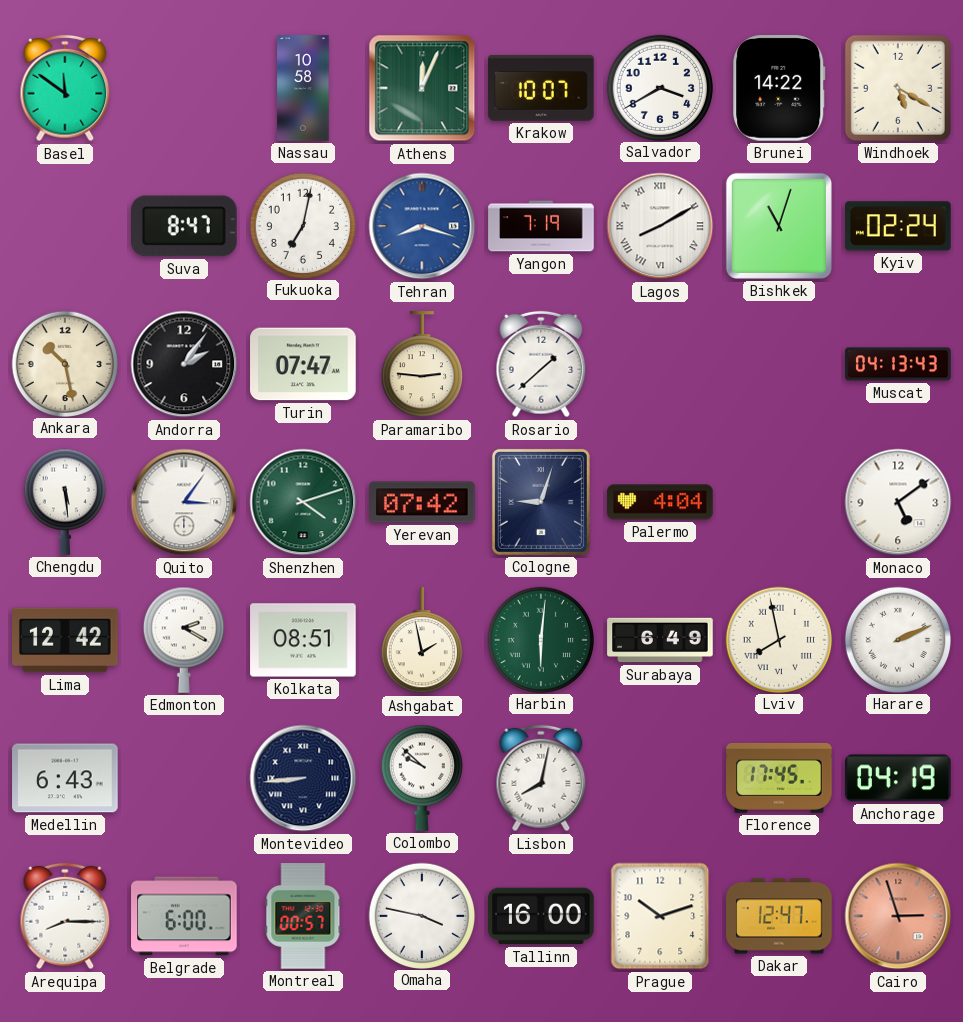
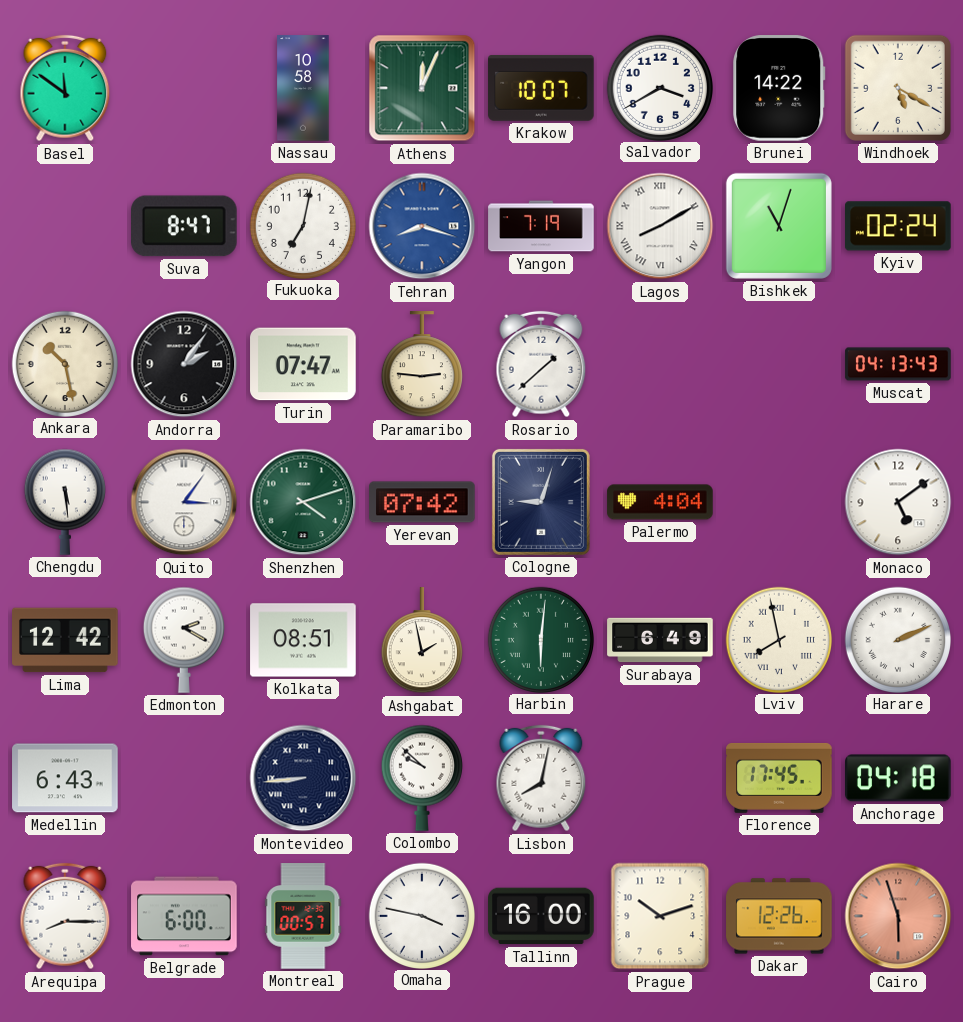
Anchorage: 04:19 -> 04:18 (899, 778)
Dakar: 12:47 -> 12:26 (779, 916)
Cairo: 2:57 -> 5:57 (898, 916)
